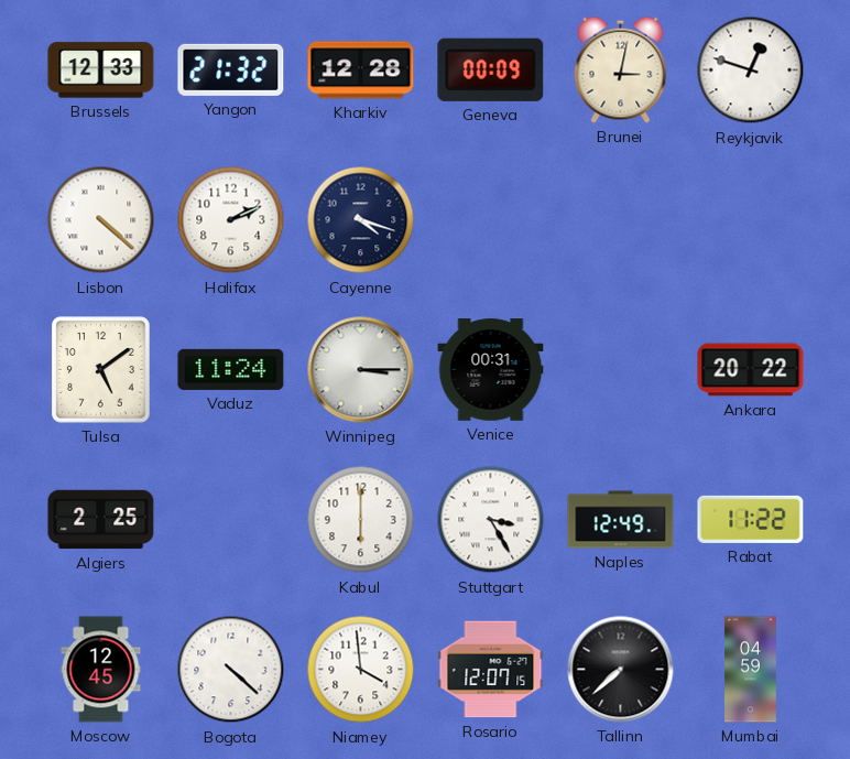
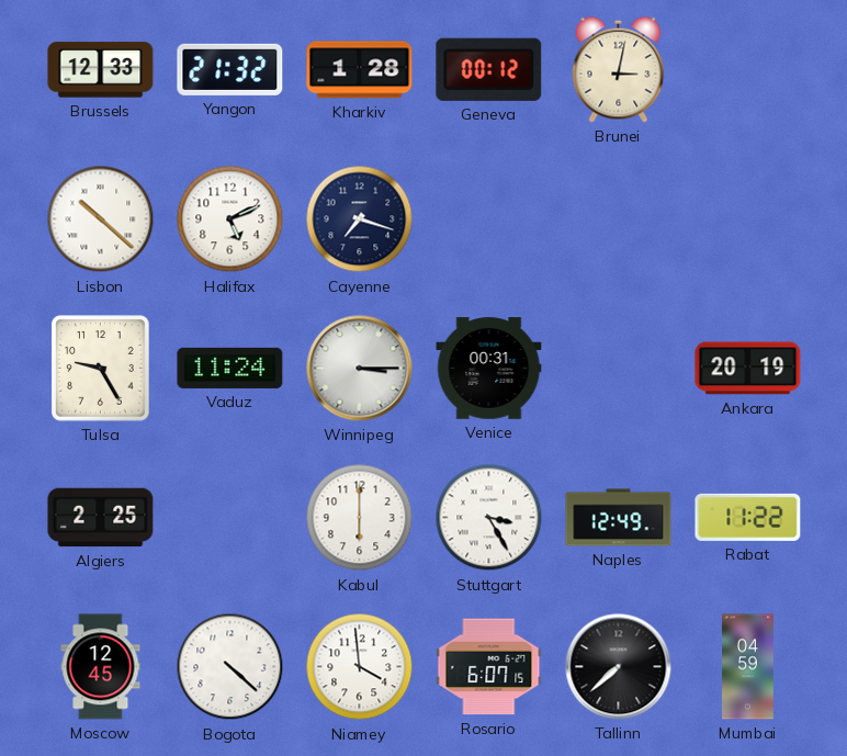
Kharkiv: 12:28 -> 1:28 (360, 70)
Geneva: 00:09 -> 00:12 (489, 69)
Reykjavik: 12:48 -> none (751, 71)
Lisbon: 4:22 -> 10:22 (101, 219)
Halifax: 2:11 -> 5:11 (230, 219)
Cayenne: 4:18 -> 7:18 (360, 219)
Tulsa: 5:09 -> 9:25 (101, 369)
Ankara: 20:22 -> 20:19 (748, 369)
Rosario: 12:07 -> 6:07 (489, 667)
